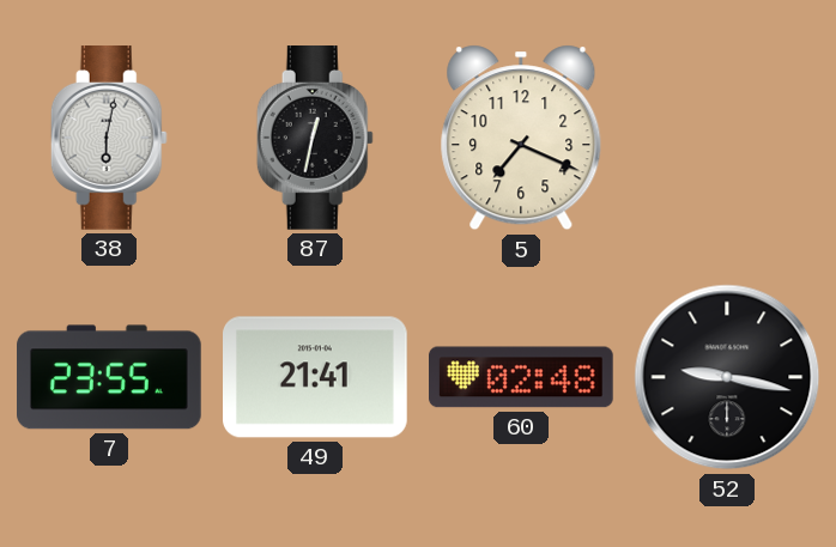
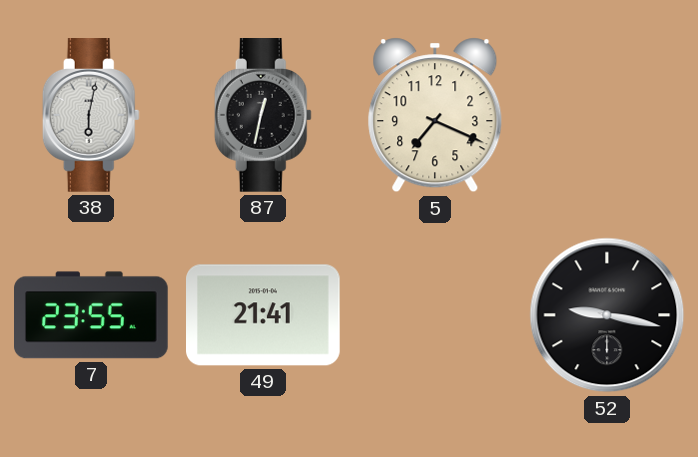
60: 02:48 -> none (522, 377)
